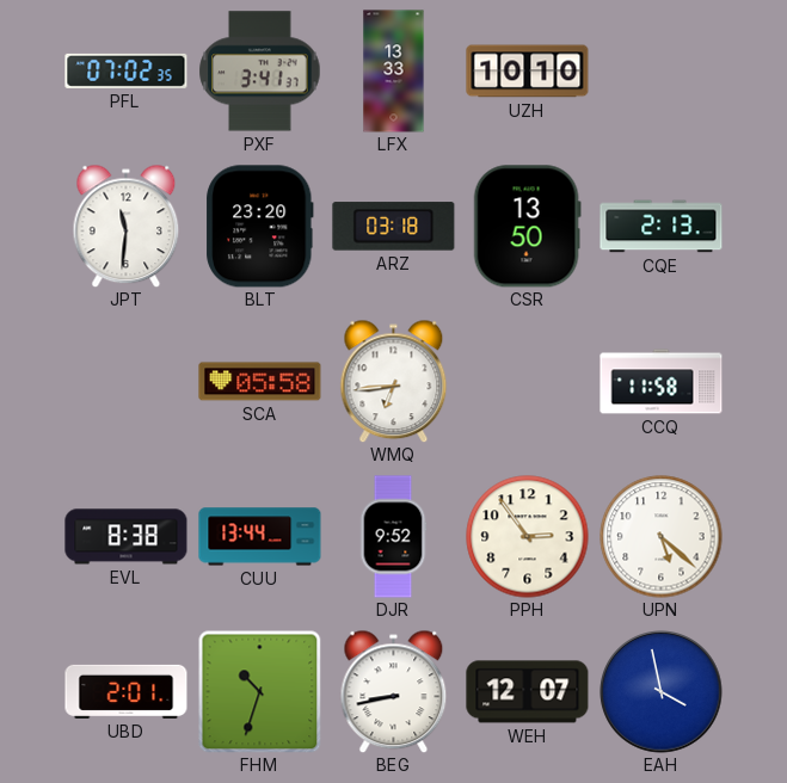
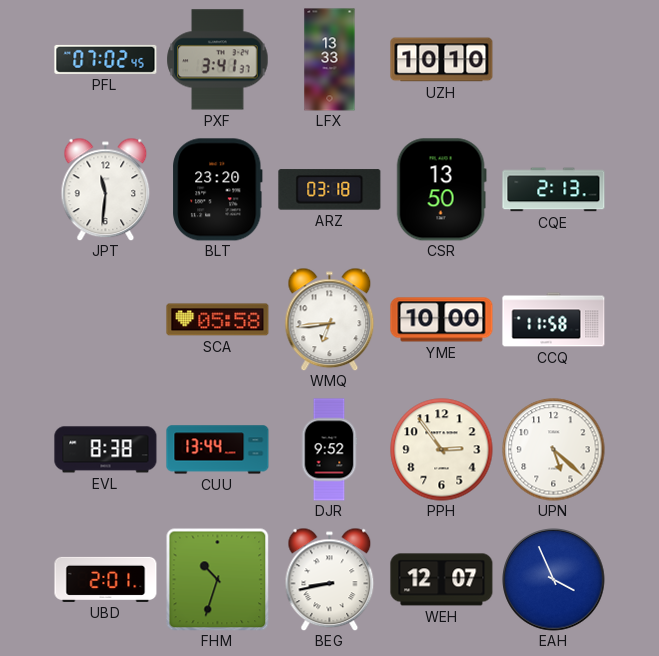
PFL: 07:02:35 -> 07:02:45 (106, 59)
YME: none -> 10:00 (442, 320)
EAH: 3:58 -> 3:56 (554, 580)
